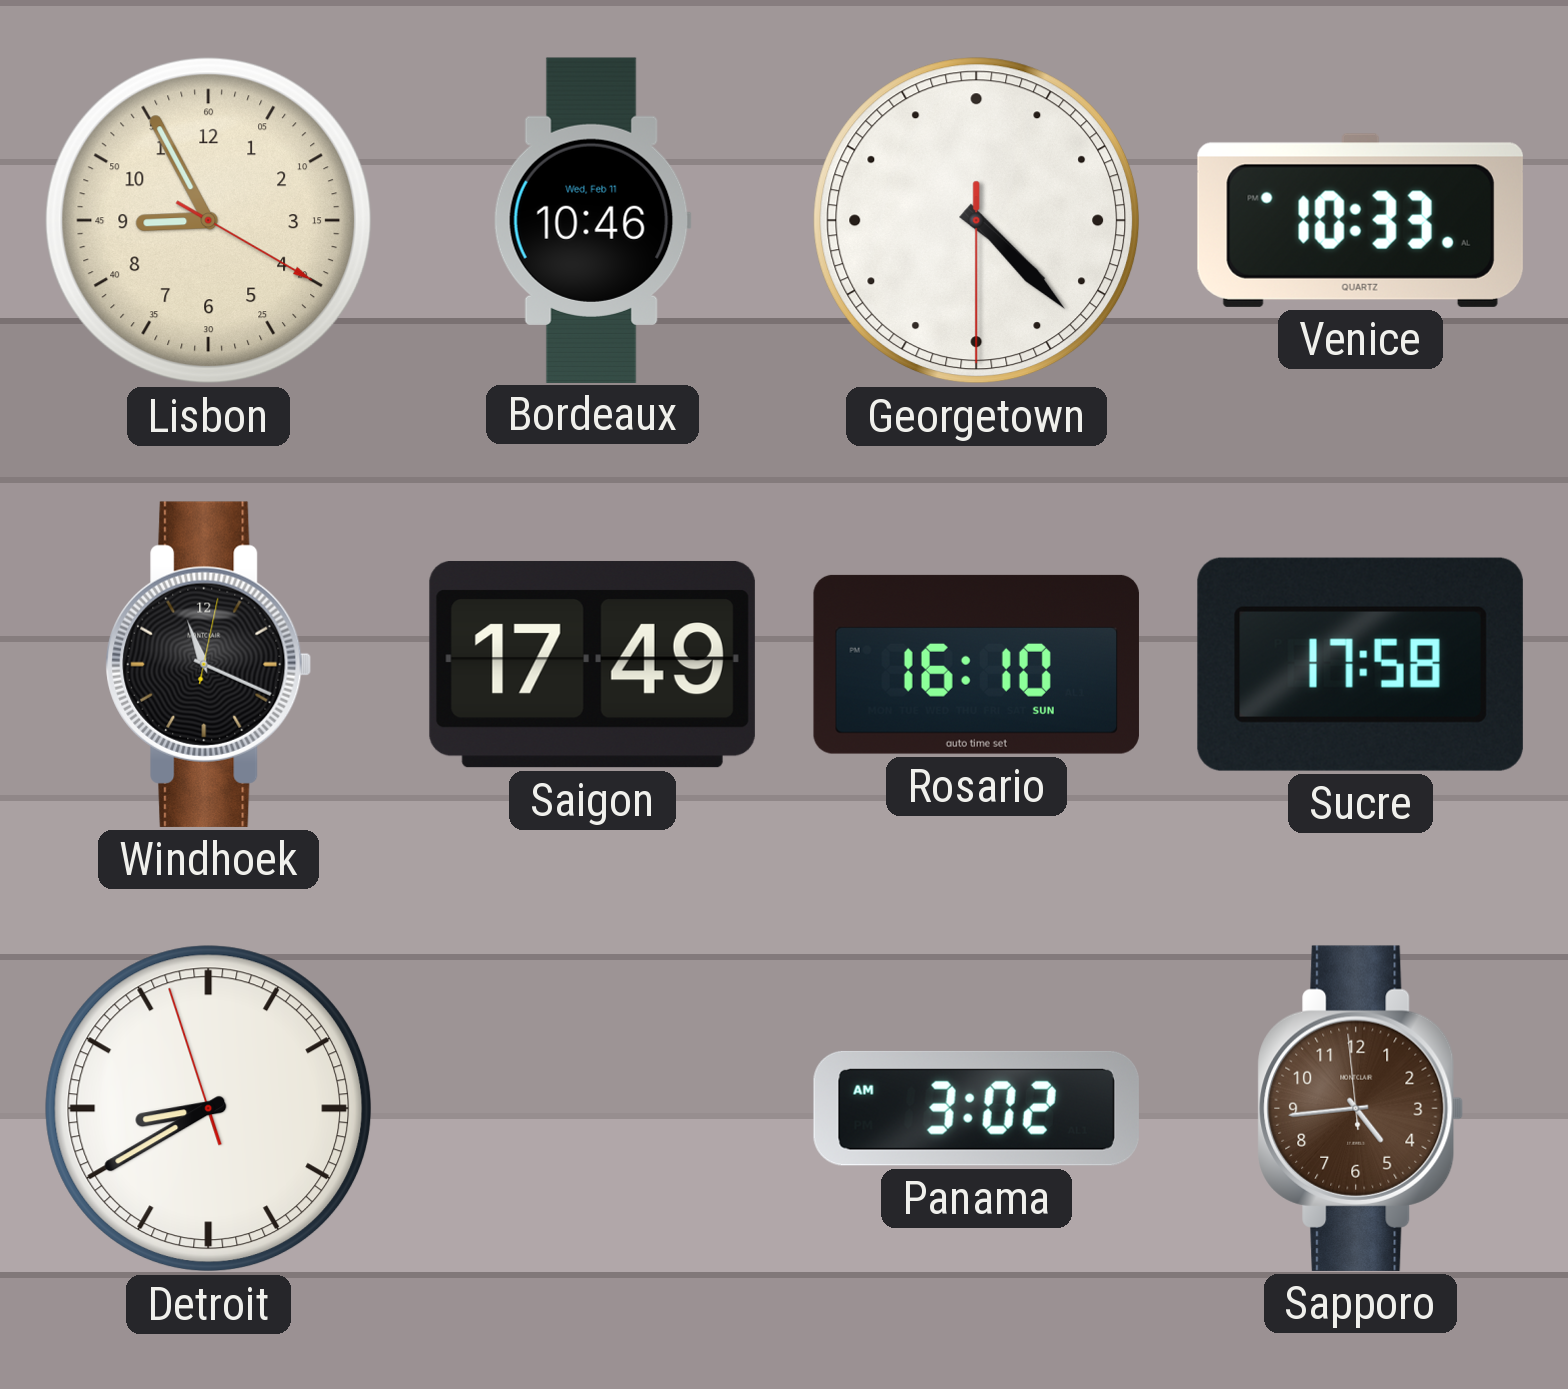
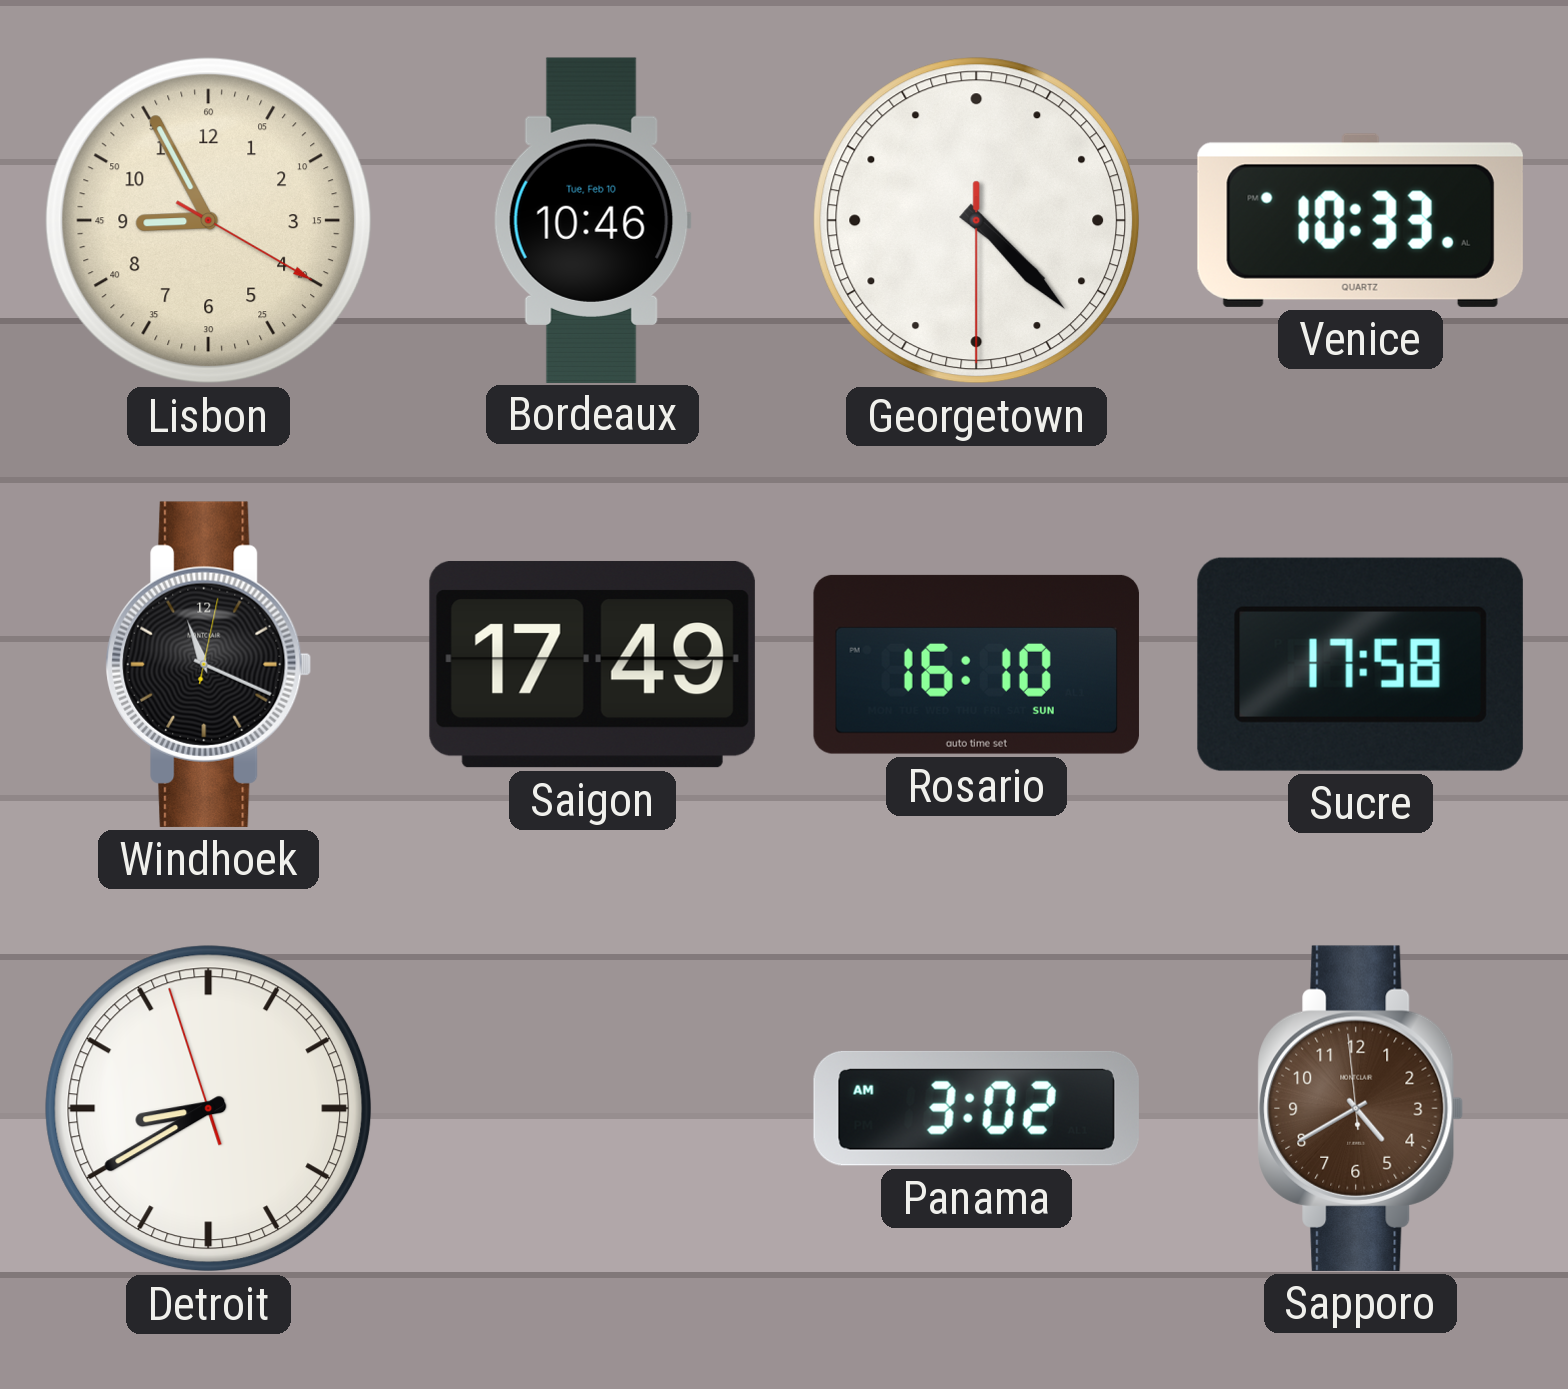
Bordeaux date: Wed, Feb 11 -> Tue, Feb 10 (592, 220)
Sapporo: 4:43 -> 4:39 (1361, 1108)
